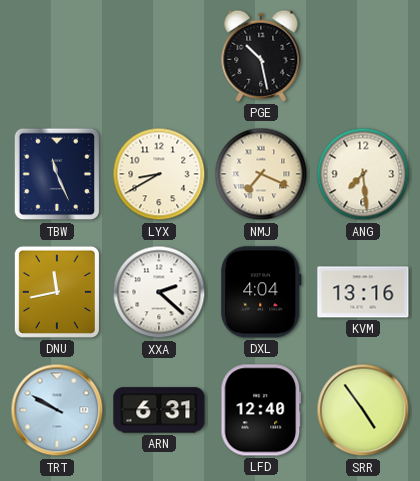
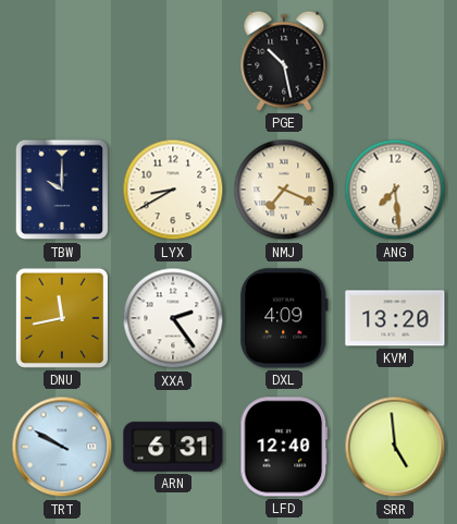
TBW: 11:26 -> 10:00 (62, 190)
XXA: 2:22 -> 2:24 (173, 318)
DXL: 4:04 -> 4:09 (284, 318)
KVM: 13:16 -> 13:20 (395, 318)
SRR: 4:54 -> 4:59 (395, 447)
